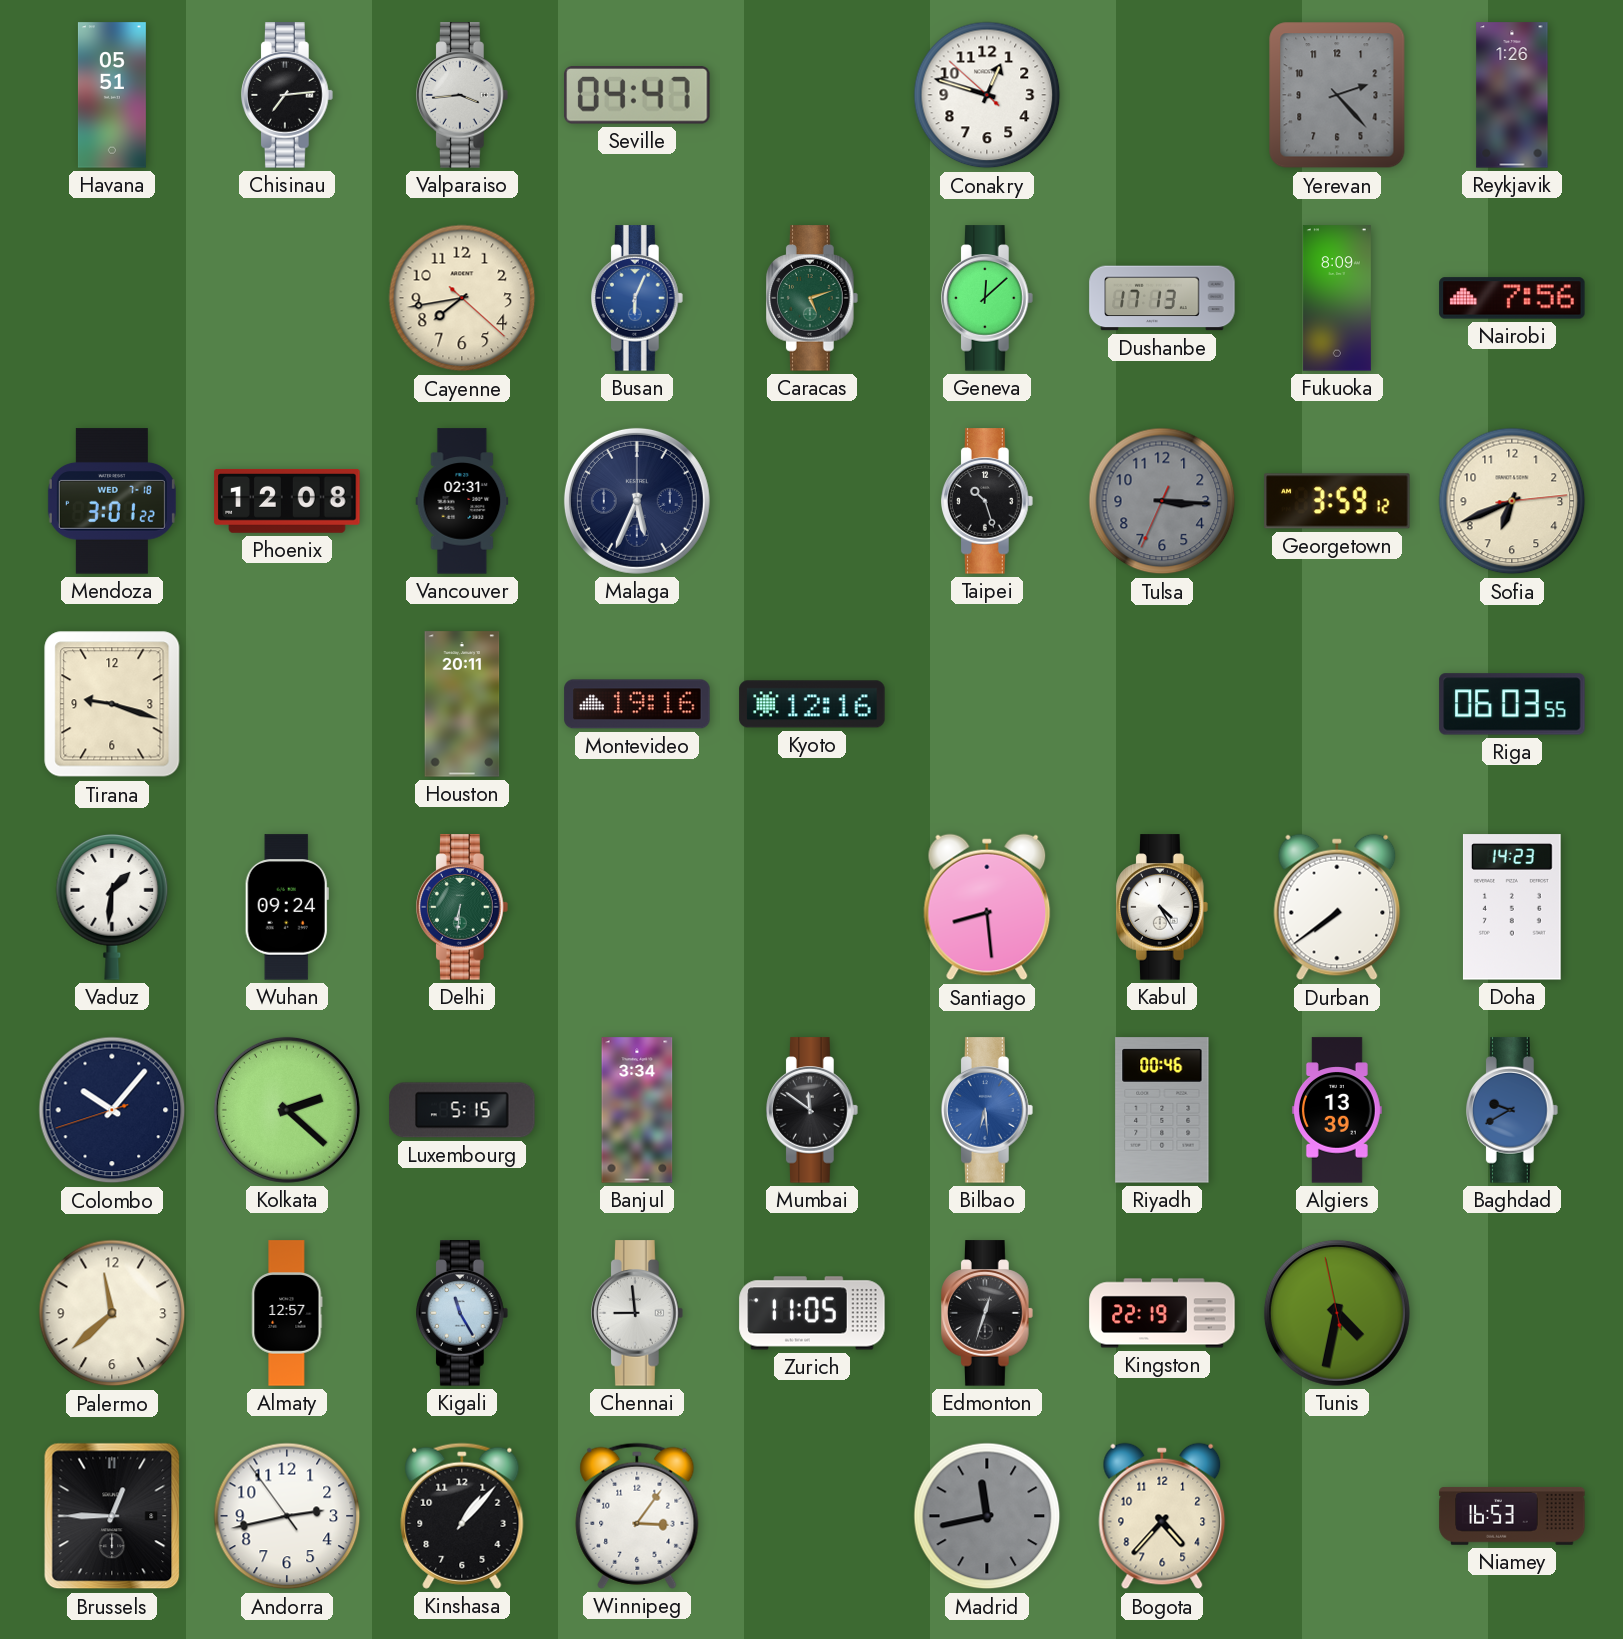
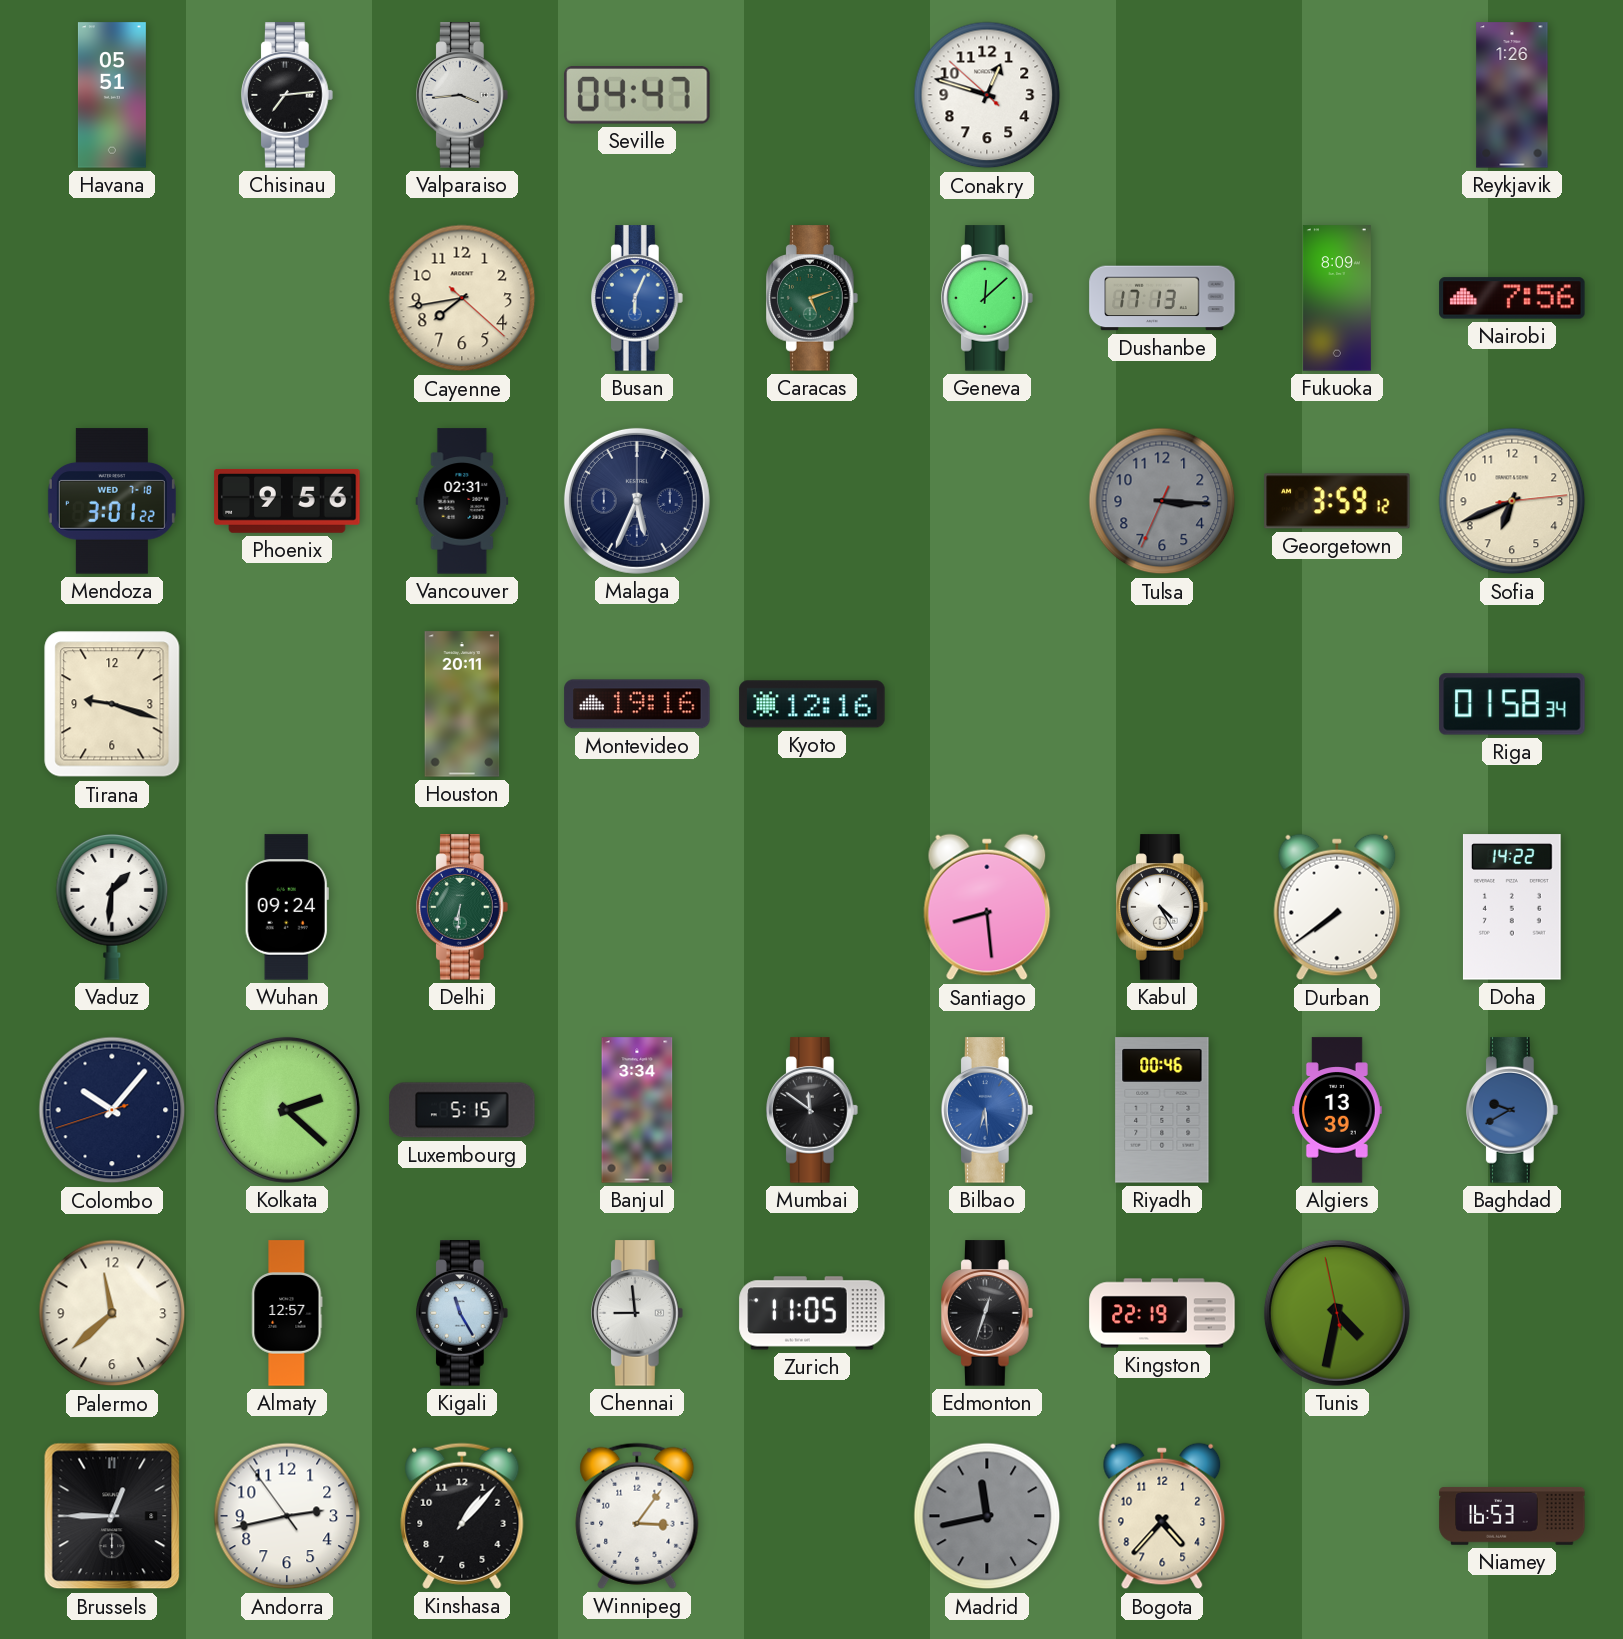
Yerevan: 2:23 -> none (1337, 95)
Phoenix: 12:08 -> 9:56 (287, 501)
Taipei: 10:27 -> none (987, 501)
Riga: 06:03 -> 01:58 (1512, 704)
Doha: 14:23 -> 14:22 (1512, 907)
